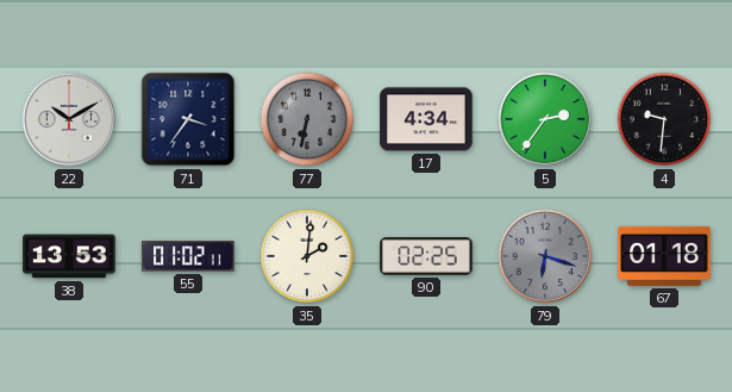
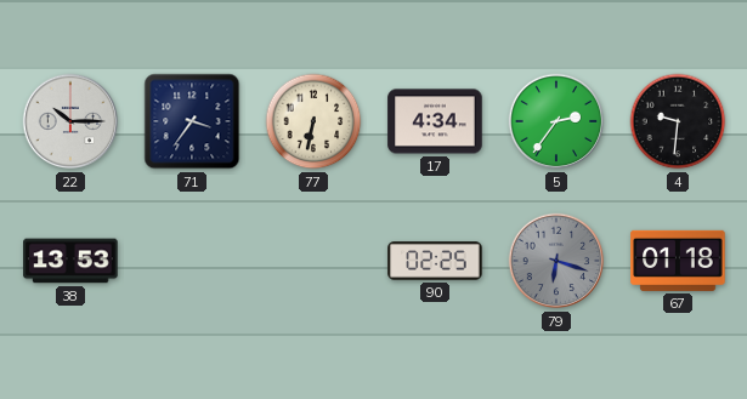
22: 10:10 -> 10:15 (70, 121)
77 dial: grey -> cream (313, 121)
55: 01:02 -> none (188, 256)
35: 2:01 -> none (307, 256)
